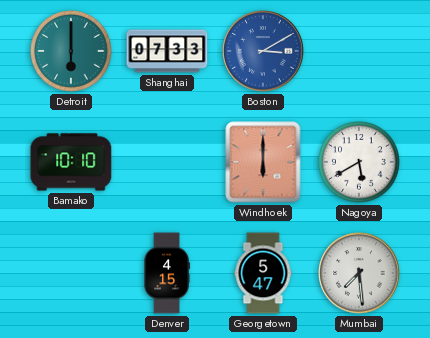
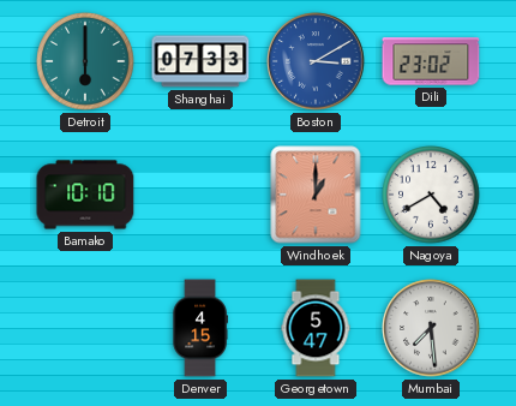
Dili: none -> 23:02 (431, 61)
Windhoek: 6:00 -> 1:00 (316, 195)
Nagoya: 5:40 -> 4:40 (431, 195)
